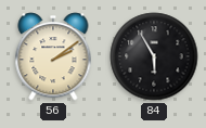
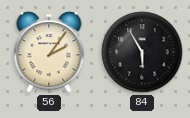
56: 2:09 -> 2:06 (49, 52)
